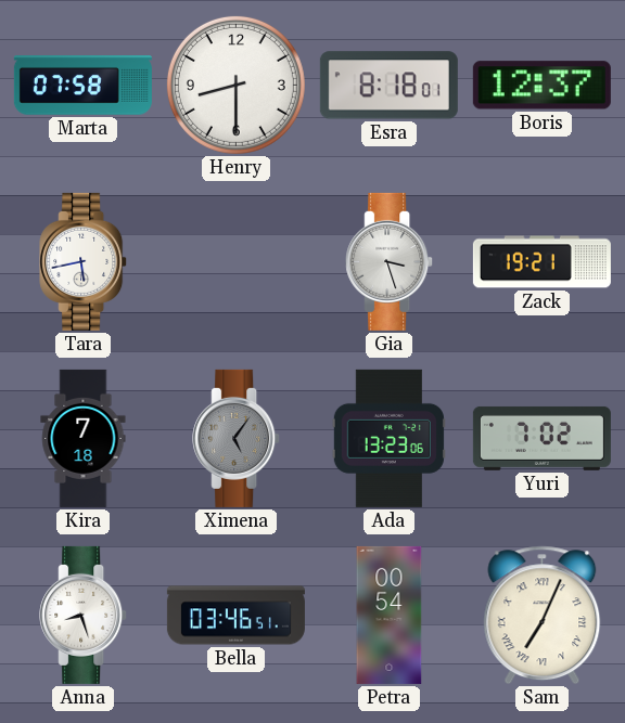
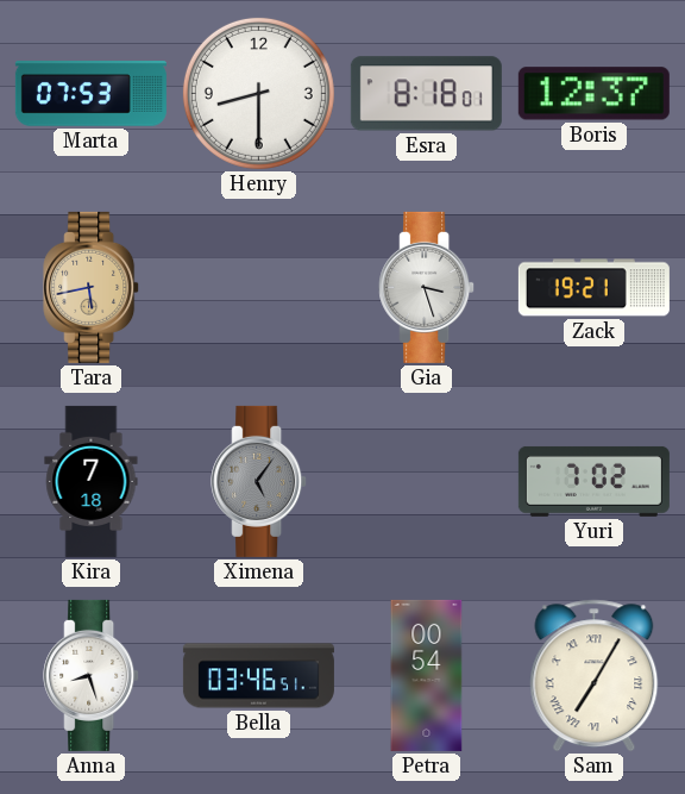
Marta: 07:58 -> 07:53 (90, 94)
Tara dial: white -> champagne (92, 287)
Ada: 13:23 -> none (388, 438)
Sam: 7:04 -> 7:05 (595, 676)
